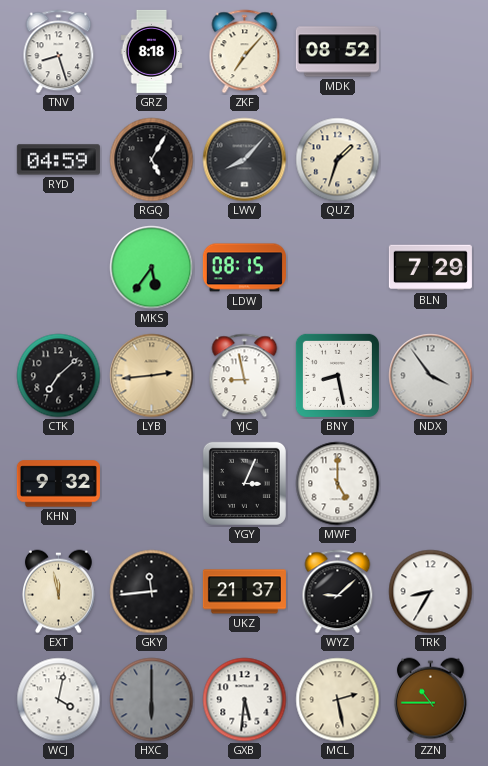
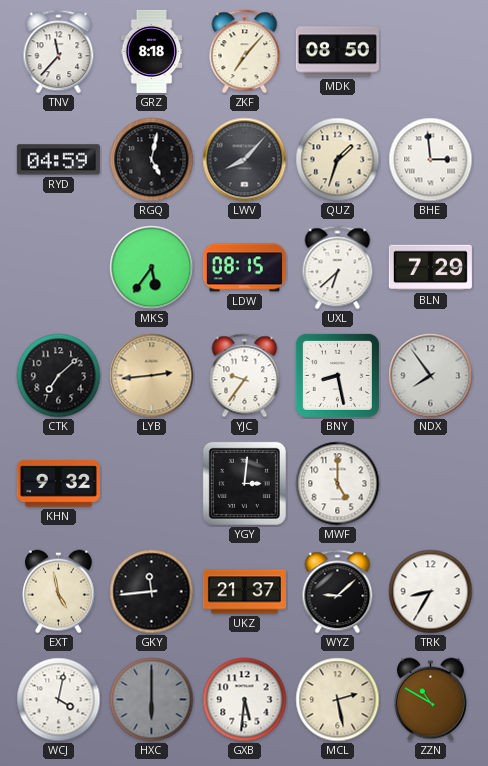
TNV: 8:27 -> 11:37 (59, 52)
MDK: 08:52 -> 08:50 (337, 52)
RGQ: 5:05 -> 5:02 (152, 160)
BHE: none -> 2:59 (431, 160)
UXL: none -> 6:38 (338, 268)
YJC: 8:58 -> 9:36 (245, 376)
NDX: 3:54 -> 7:54 (431, 376)
YGY: 3:04 -> 3:01 (244, 483)
EXT: 11:58 -> 4:58 (58, 592)
ZZN: 10:45 -> 10:50 (430, 700)
